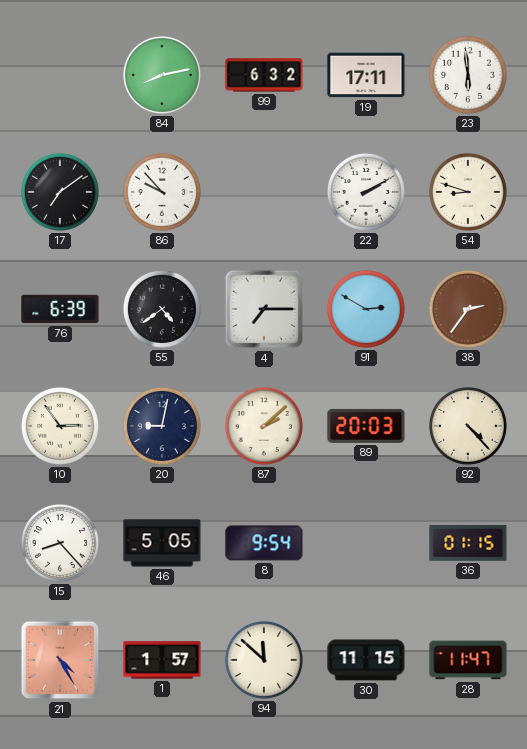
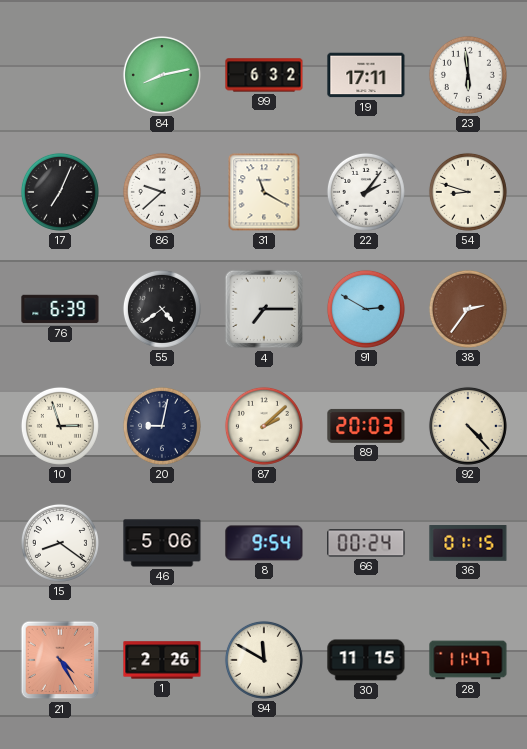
17: 7:09 -> 7:04 (60, 192)
86: 9:53 -> 9:38 (162, 192)
31: none -> 11:20 (264, 192)
22: 2:10 -> 2:06 (366, 192)
10: 2:54 -> 2:57 (60, 426)
15: 8:23 -> 8:21 (60, 543)
46: 5:05 -> 5:06 (162, 543)
66: none -> 00:24 (366, 543)
1: 1:57 -> 2:26 (162, 660)
94: 11:52 -> 11:50 (264, 660)
